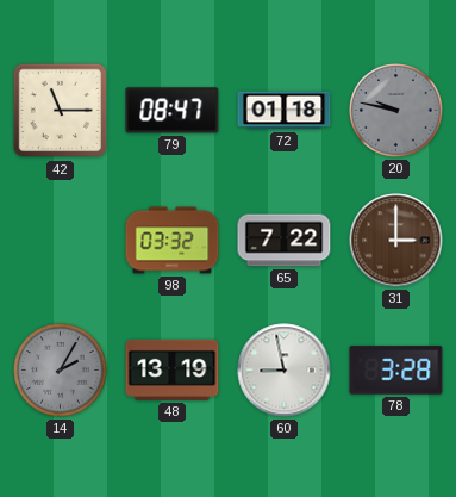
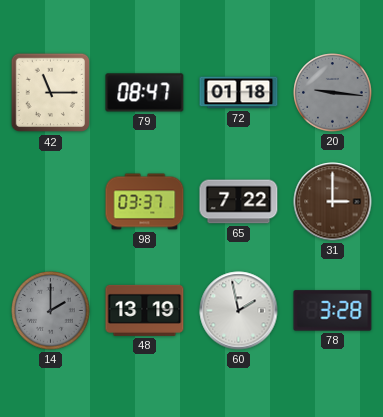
20: 9:47 -> 9:16 (333, 93)
98: 03:32 -> 03:37 (145, 202)
14: 2:05 -> 2:00 (51, 311)
60: 8:58 -> 1:58 (239, 311)
